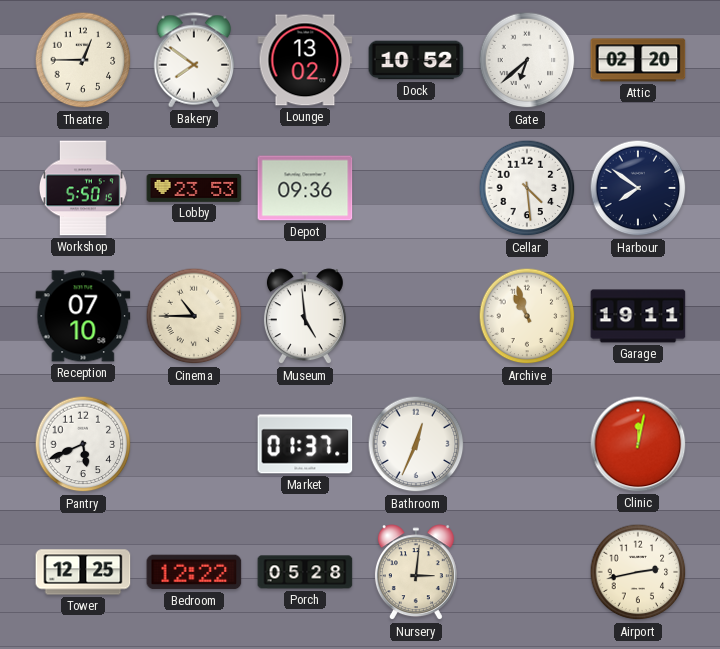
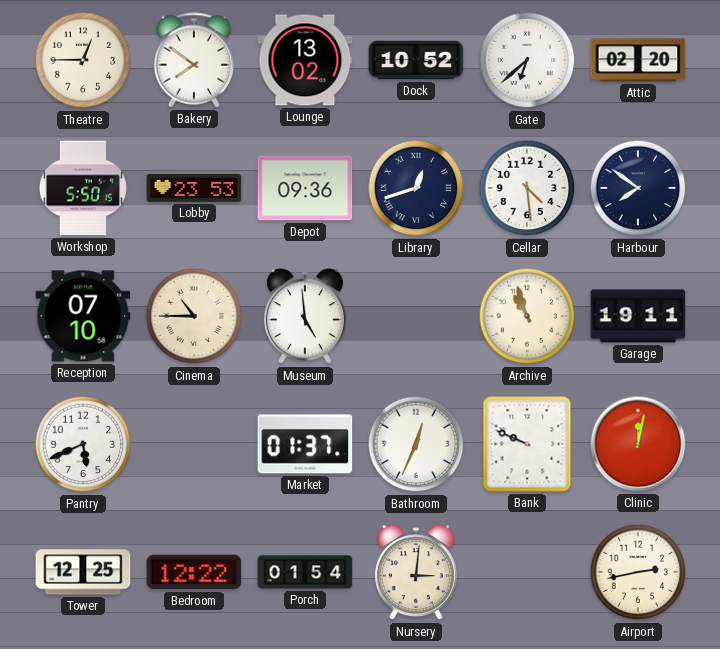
Library: none -> 12:42 (416, 188)
Bank: none -> 9:49 (527, 444)
Porch: 05:28 -> 01:54 (305, 572)
